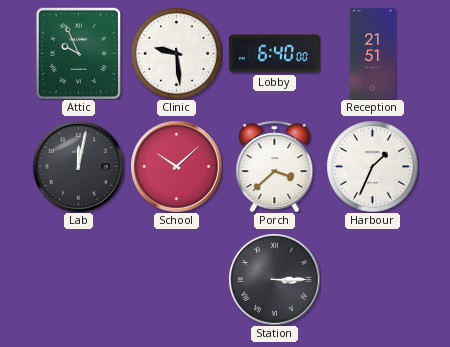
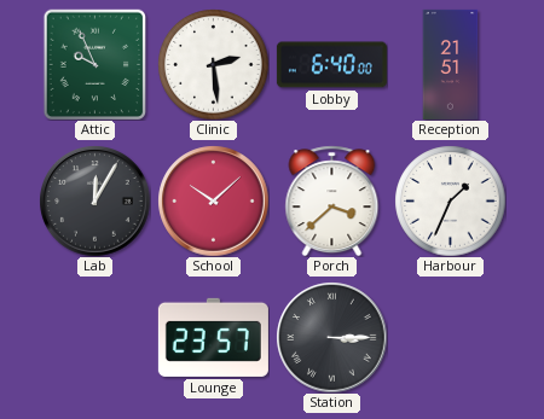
Clinic: 9:29 -> 2:29 (213, 64)
Lab: 12:02 -> 12:05 (94, 200)
Lounge: none -> 23:57 (213, 337)
